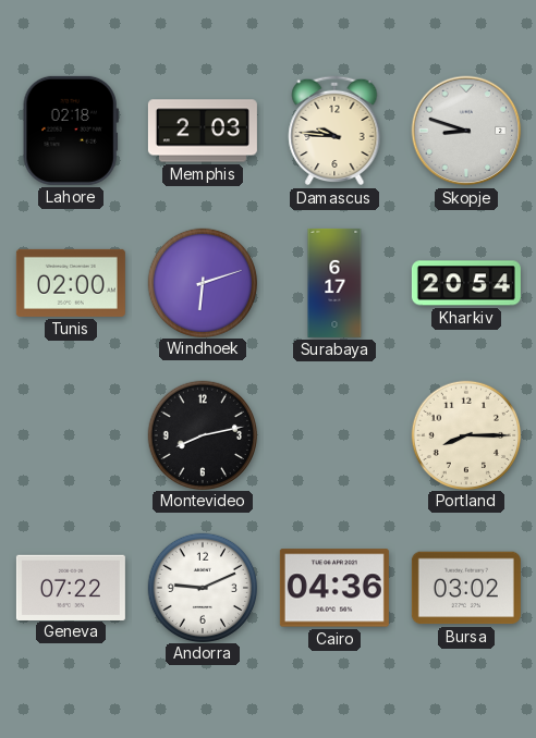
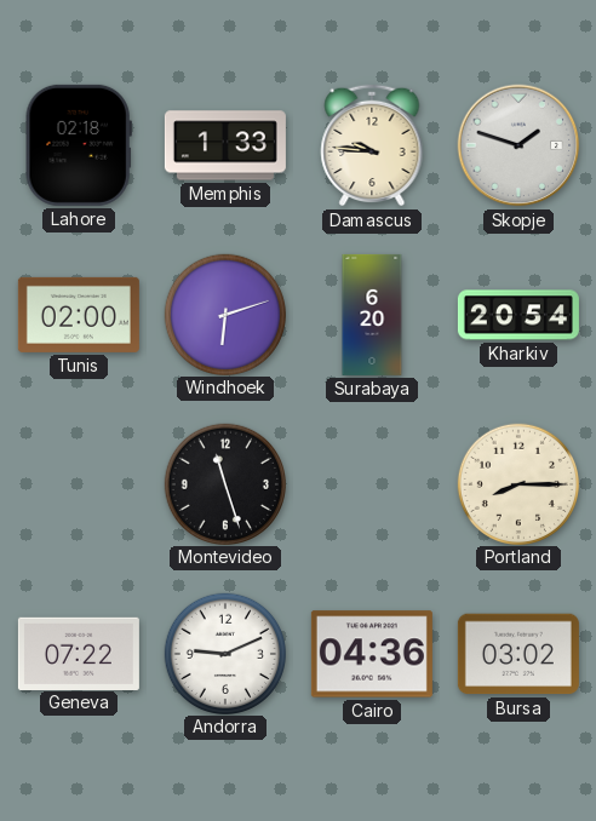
Memphis: 2:03 -> 1:33 (225, 145)
Skopje: 8:48 -> 1:48 (518, 145)
Surabaya: 6:17 -> 6:20 (372, 315)
Montevideo: 8:13 -> 11:27 (224, 483)
